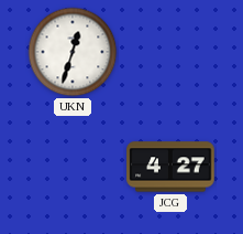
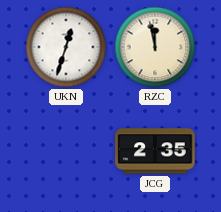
RZC: none -> 11:58 (155, 47)
JCG: 4:27 -> 2:35 (155, 151)
